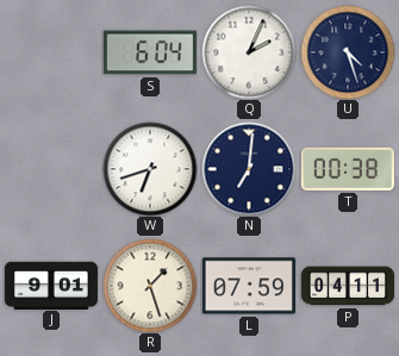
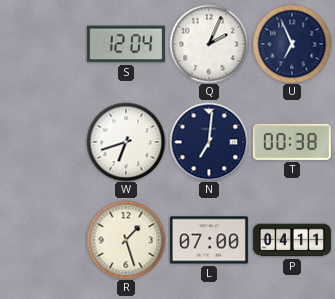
S: 6:04 -> 12:04 (126, 44)
U: 4:27 -> 6:56 (292, 44)
J: 9:01 -> none (51, 285)
L: 07:59 -> 07:00 (209, 240)
